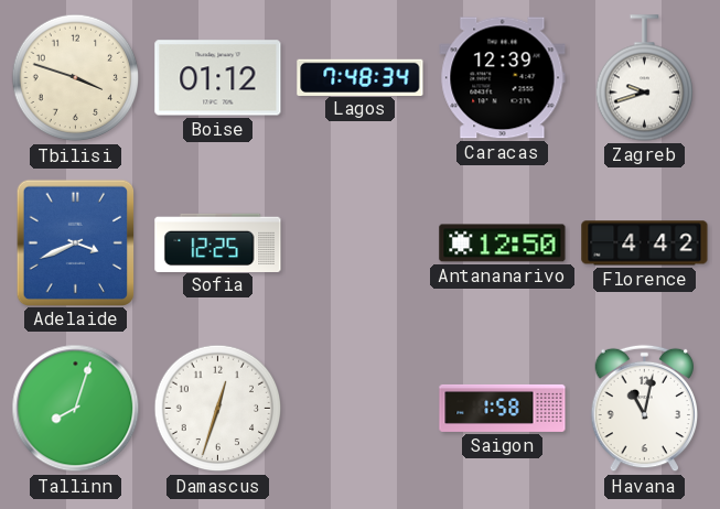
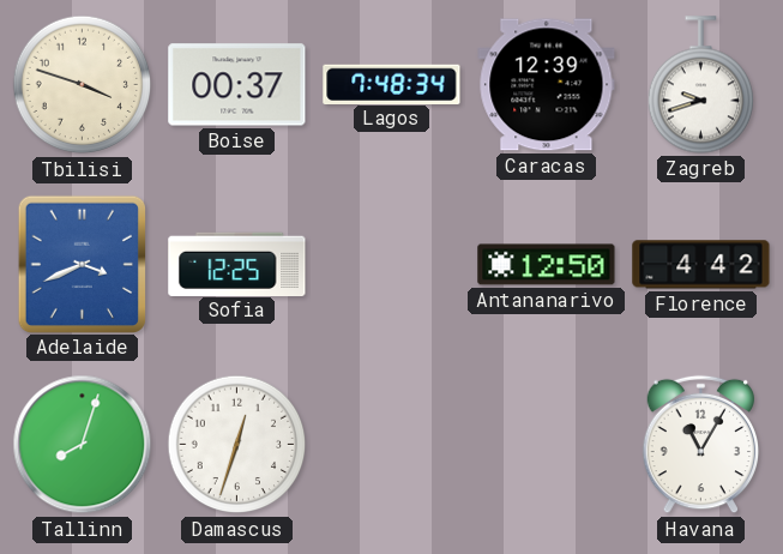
Boise: 01:12 -> 00:37 (237, 85)
Saigon: 1:58 -> none (503, 408)
Havana: 11:02 -> 11:05 (701, 445)
